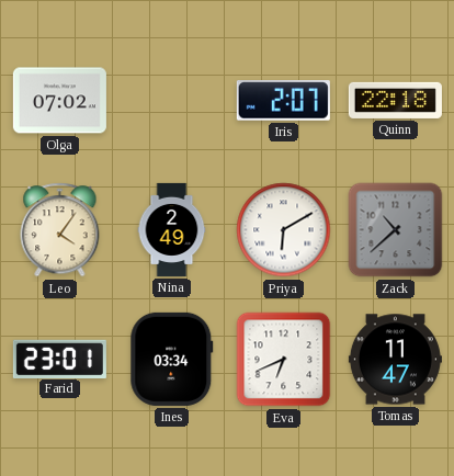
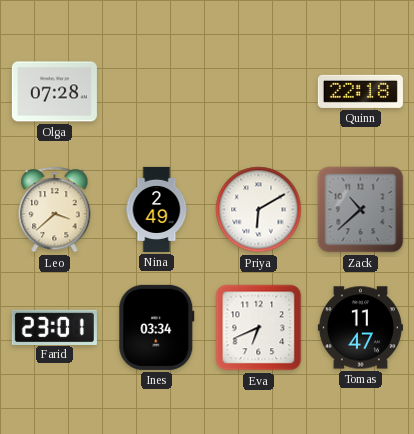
Olga: 07:02 -> 07:28 (54, 92)
Iris: 2:07 -> none (283, 101)
Leo: 4:06 -> 3:38 (55, 210)
